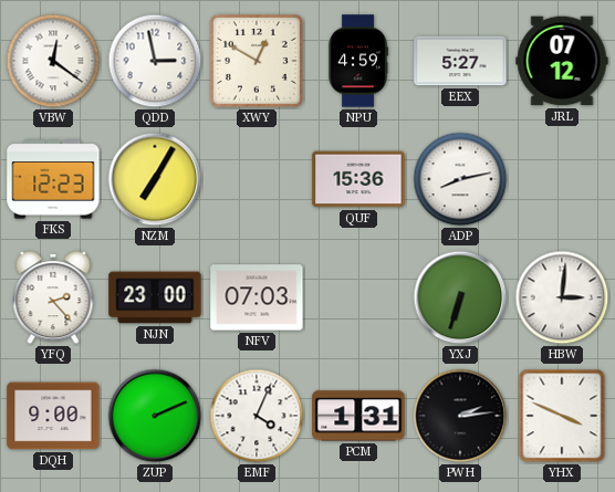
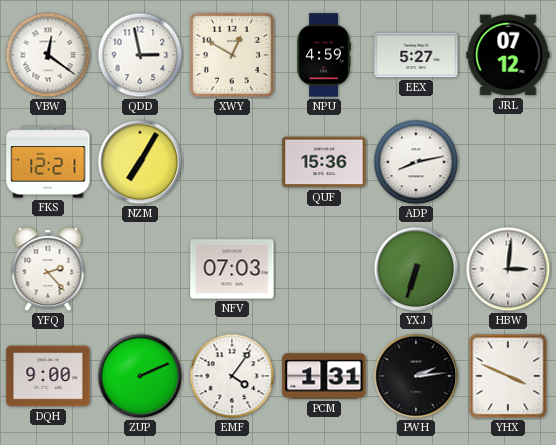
FKS: 12:23 -> 12:21 (48, 162)
NJN: 23:00 -> none (155, 297)
EMF: 4:04 -> 4:06 (232, 376)
